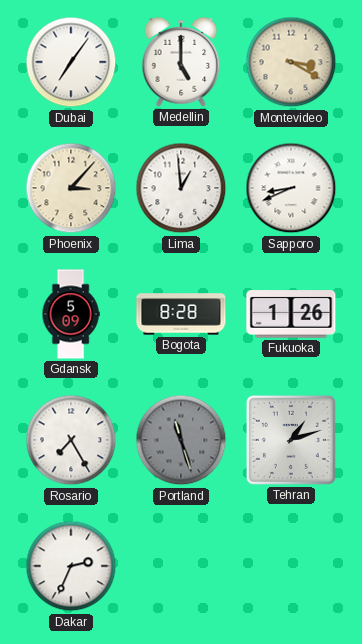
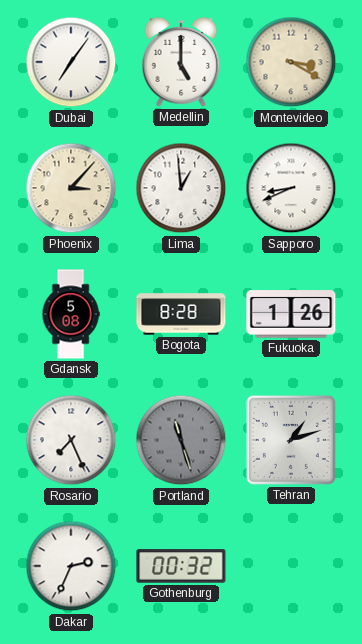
Gdansk: 5:09 -> 5:08 (71, 314)
Rosario: 7:25 -> 7:26 (71, 440)
Gothenburg: none -> 00:32 (181, 566)
